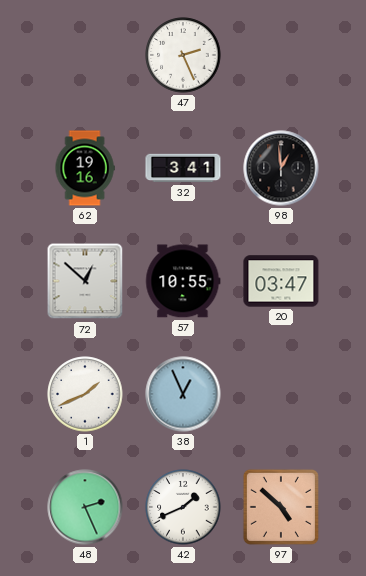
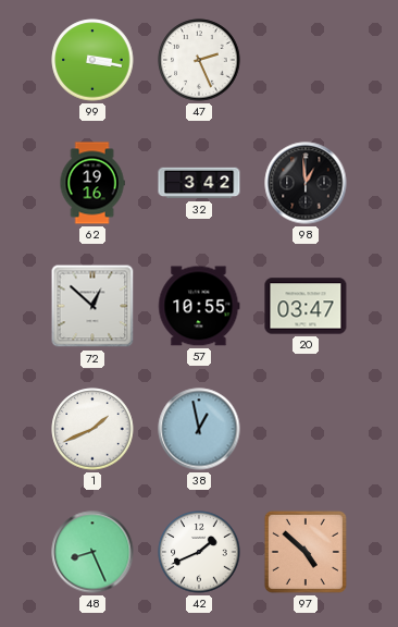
99: none -> 3:17 (92, 60)
32: 3:41 -> 3:42 (199, 183)
38: 12:56 -> 12:58 (199, 429)
48: 2:26 -> 8:26 (92, 552)
